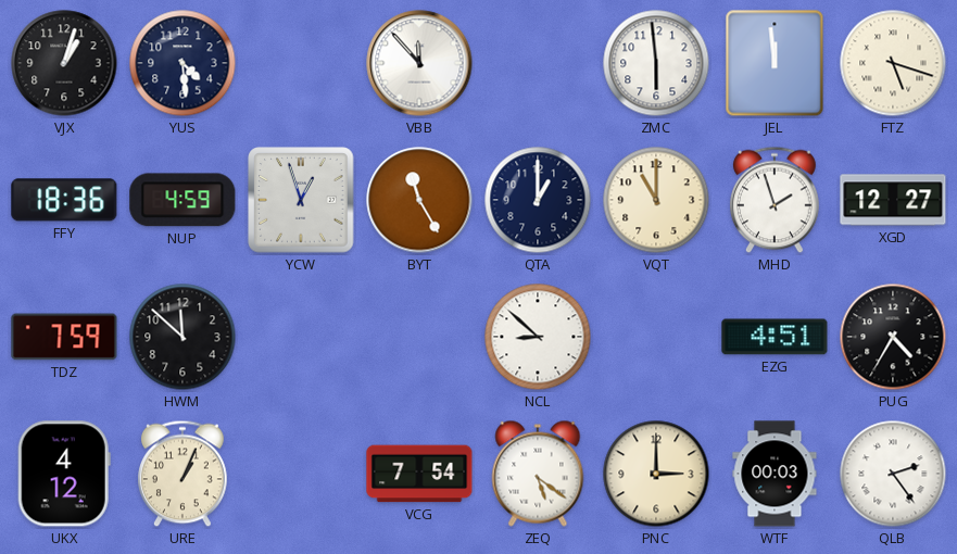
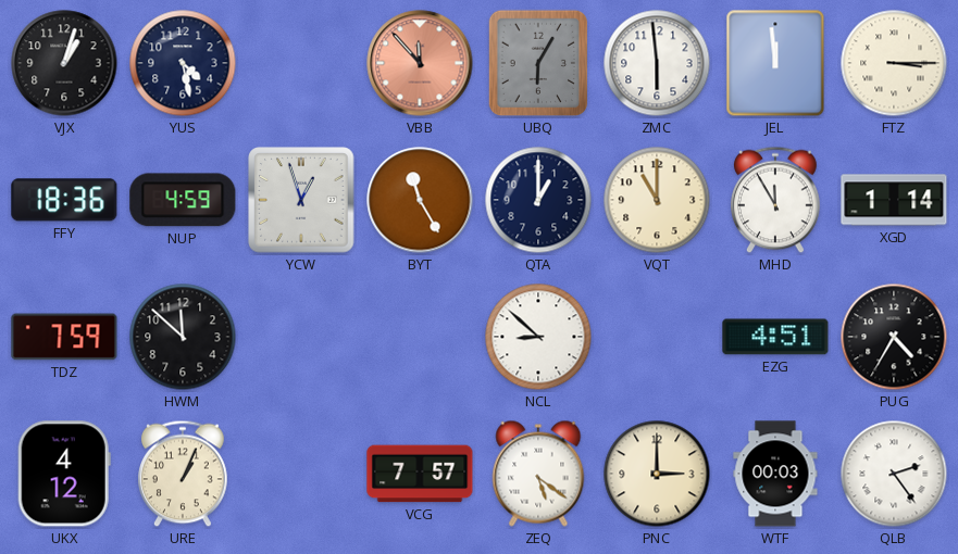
YUS: 4:29 -> 4:28 (183, 63)
VBB dial: white -> salmon (420, 63)
UBQ: none -> 6:05 (538, 63)
FTZ: 5:18 -> 3:15 (894, 63)
MHD: 1:57 -> 11:55 (776, 200)
XGD: 12:27 -> 1:14 (894, 200)
VCG: 7:54 -> 7:57 (420, 474)
